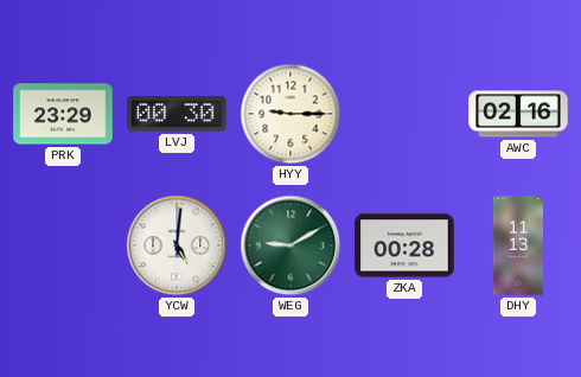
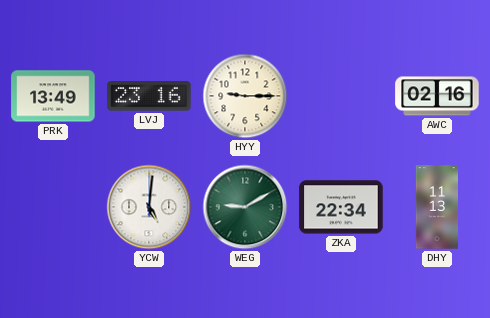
PRK: 23:29 -> 13:49 (53, 96)
LVJ: 00:30 -> 23:16 (149, 96)
ZKA: 00:28 -> 22:34 (341, 207)
